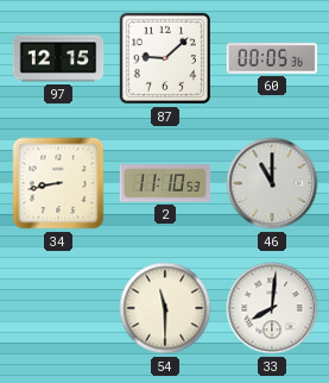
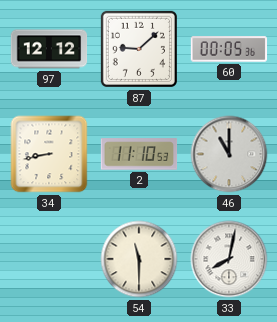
97: 12:15 -> 12:12 (49, 49)
33: 8:01 -> 8:02 (229, 259)
